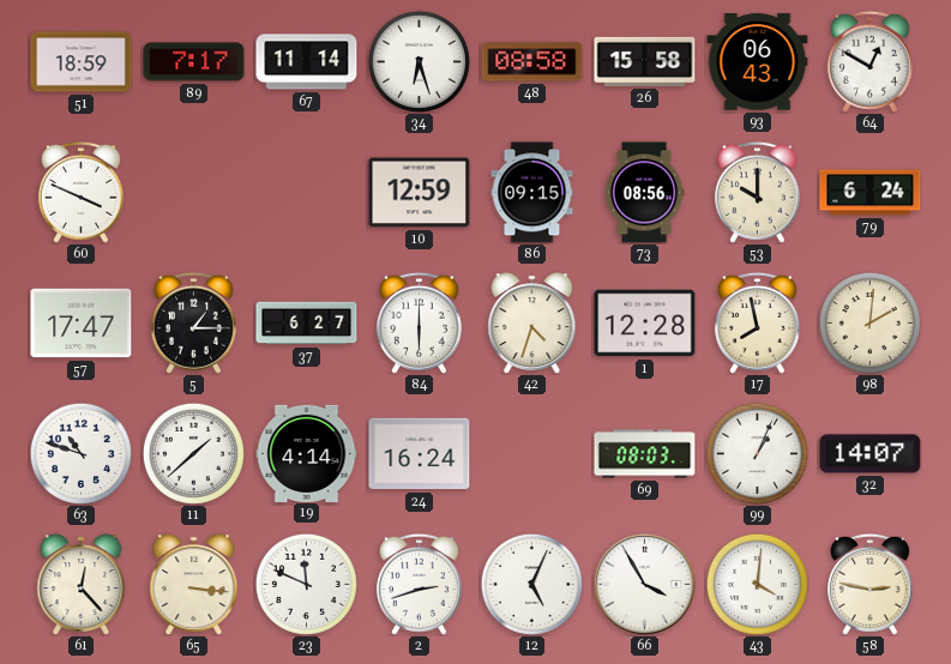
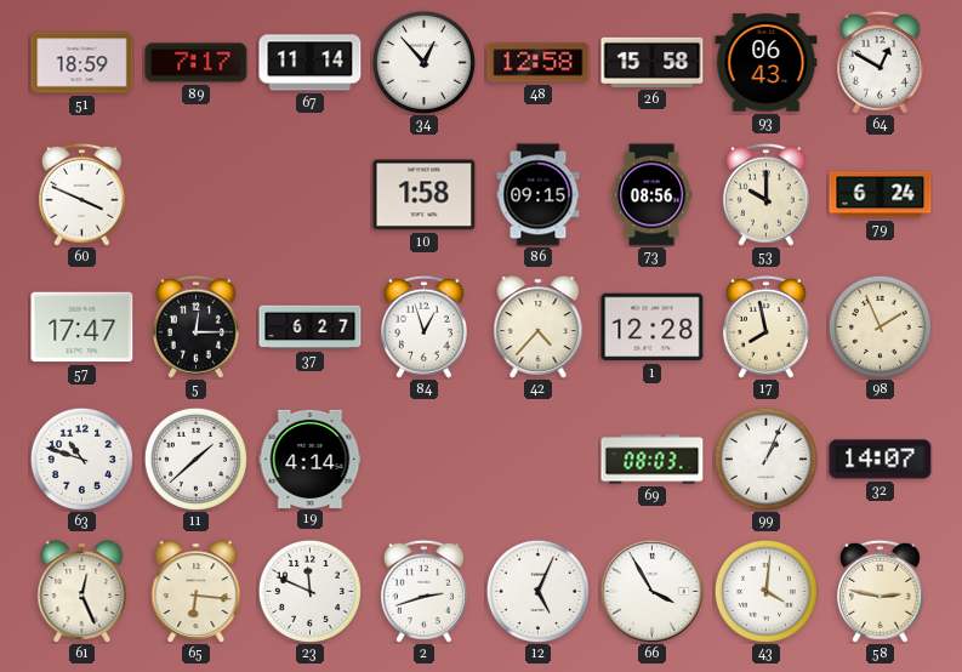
34: 6:27 -> 12:53 (423, 62)
48: 08:58 -> 12:58 (539, 63)
10: 12:59 -> 1:58 (425, 195)
5: 1:15 -> 12:15 (195, 326)
84: 6:00 -> 12:57 (423, 326)
42: 4:33 -> 4:37 (539, 326)
98: 2:01 -> 1:56 (880, 326)
24: 16:24 -> none (420, 454)
61: 12:23 -> 12:26 (82, 591)
65: 3:16 -> 6:16 (197, 591)
